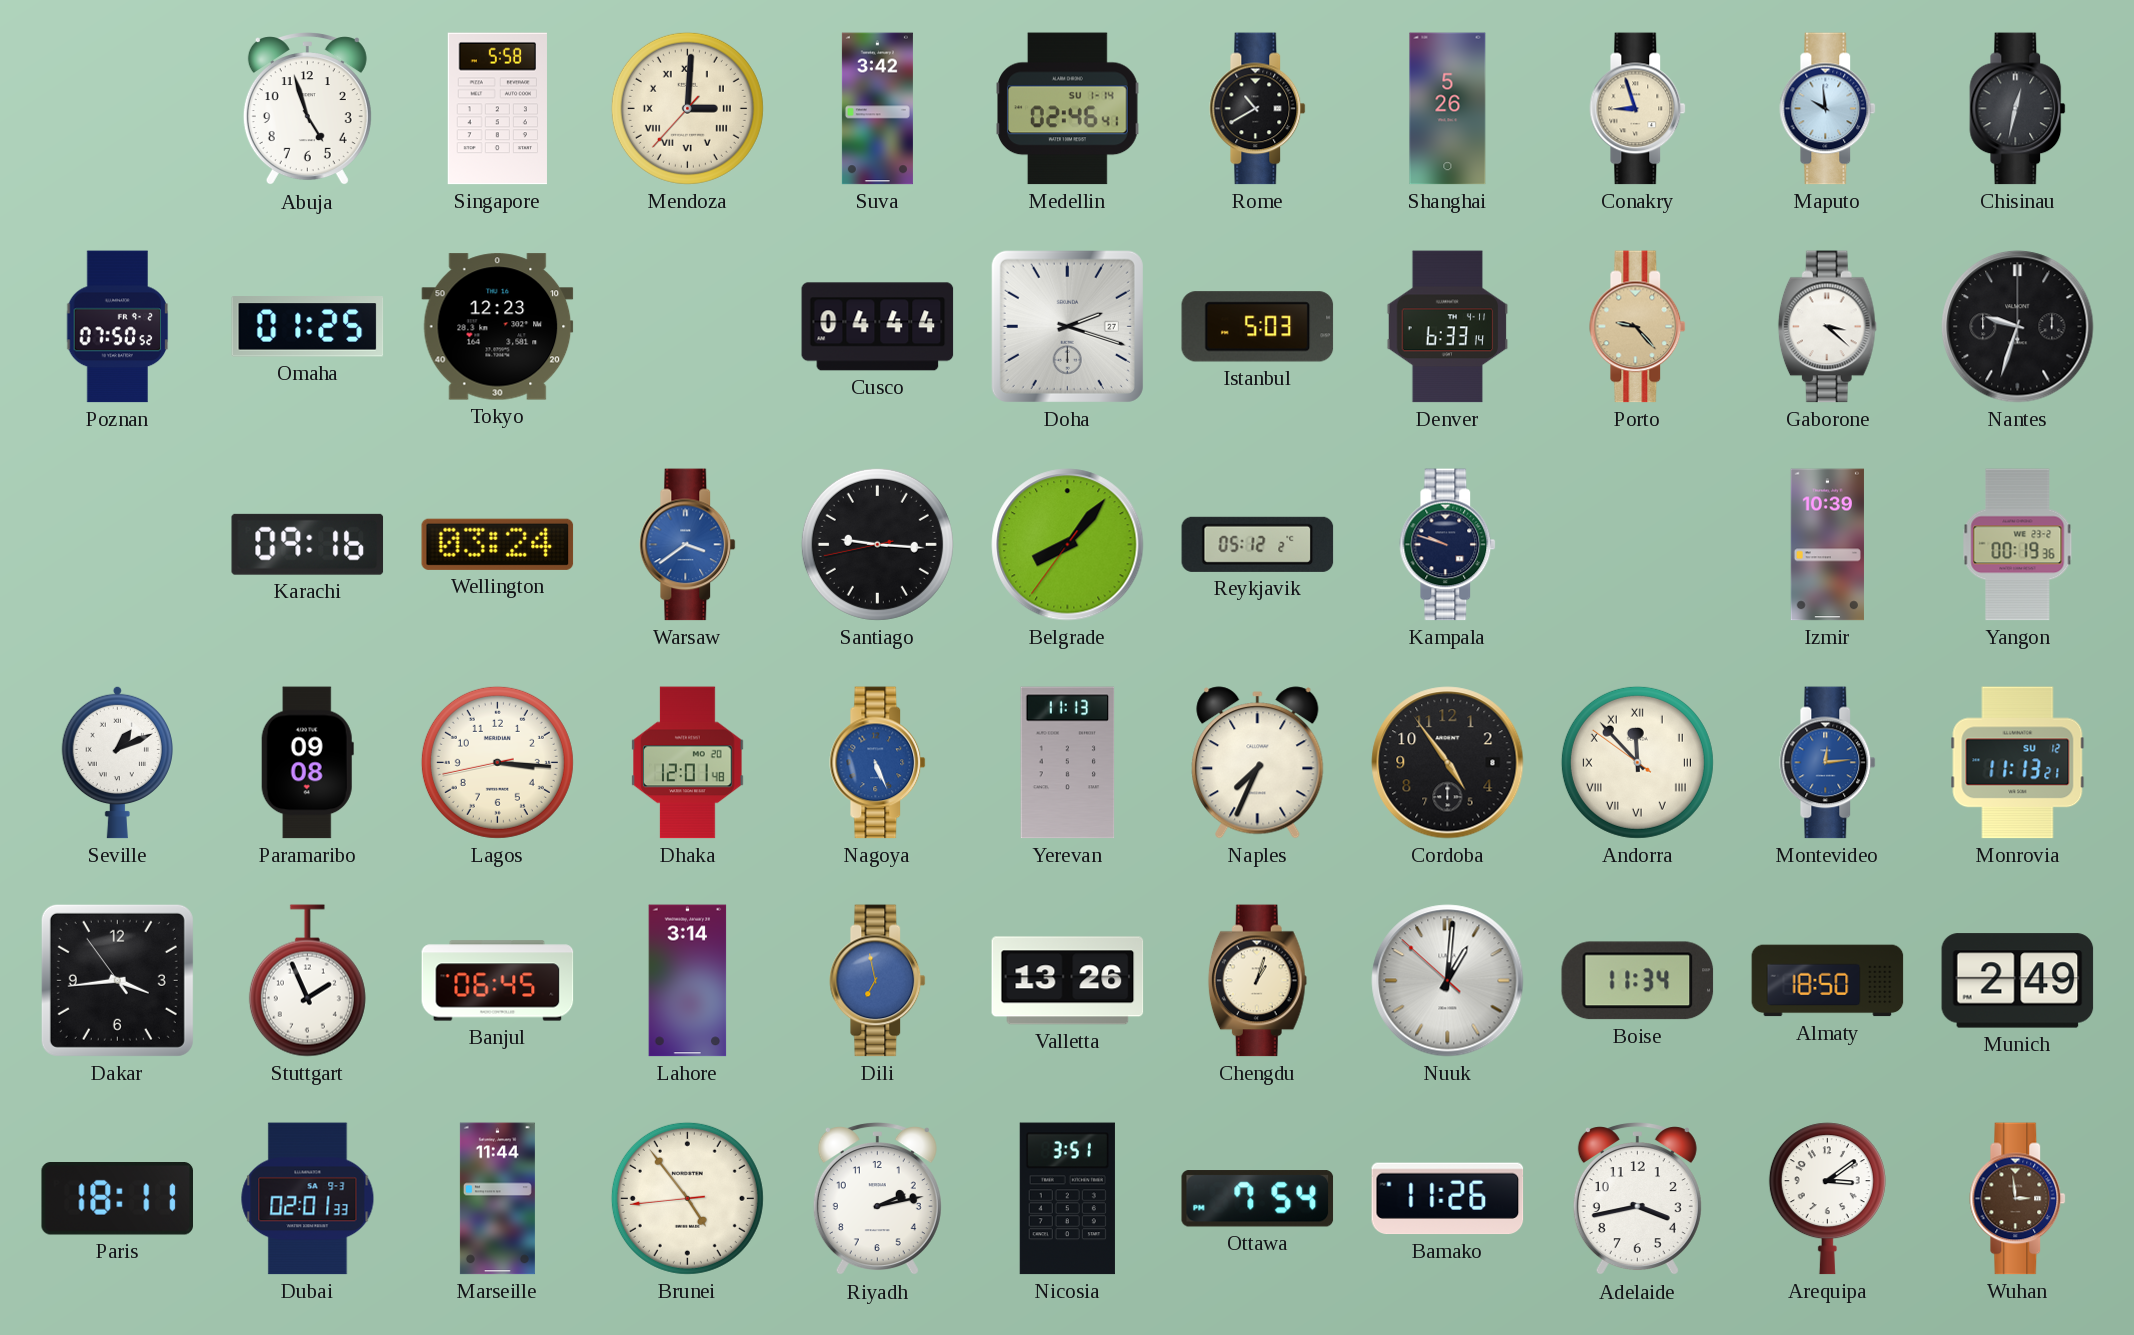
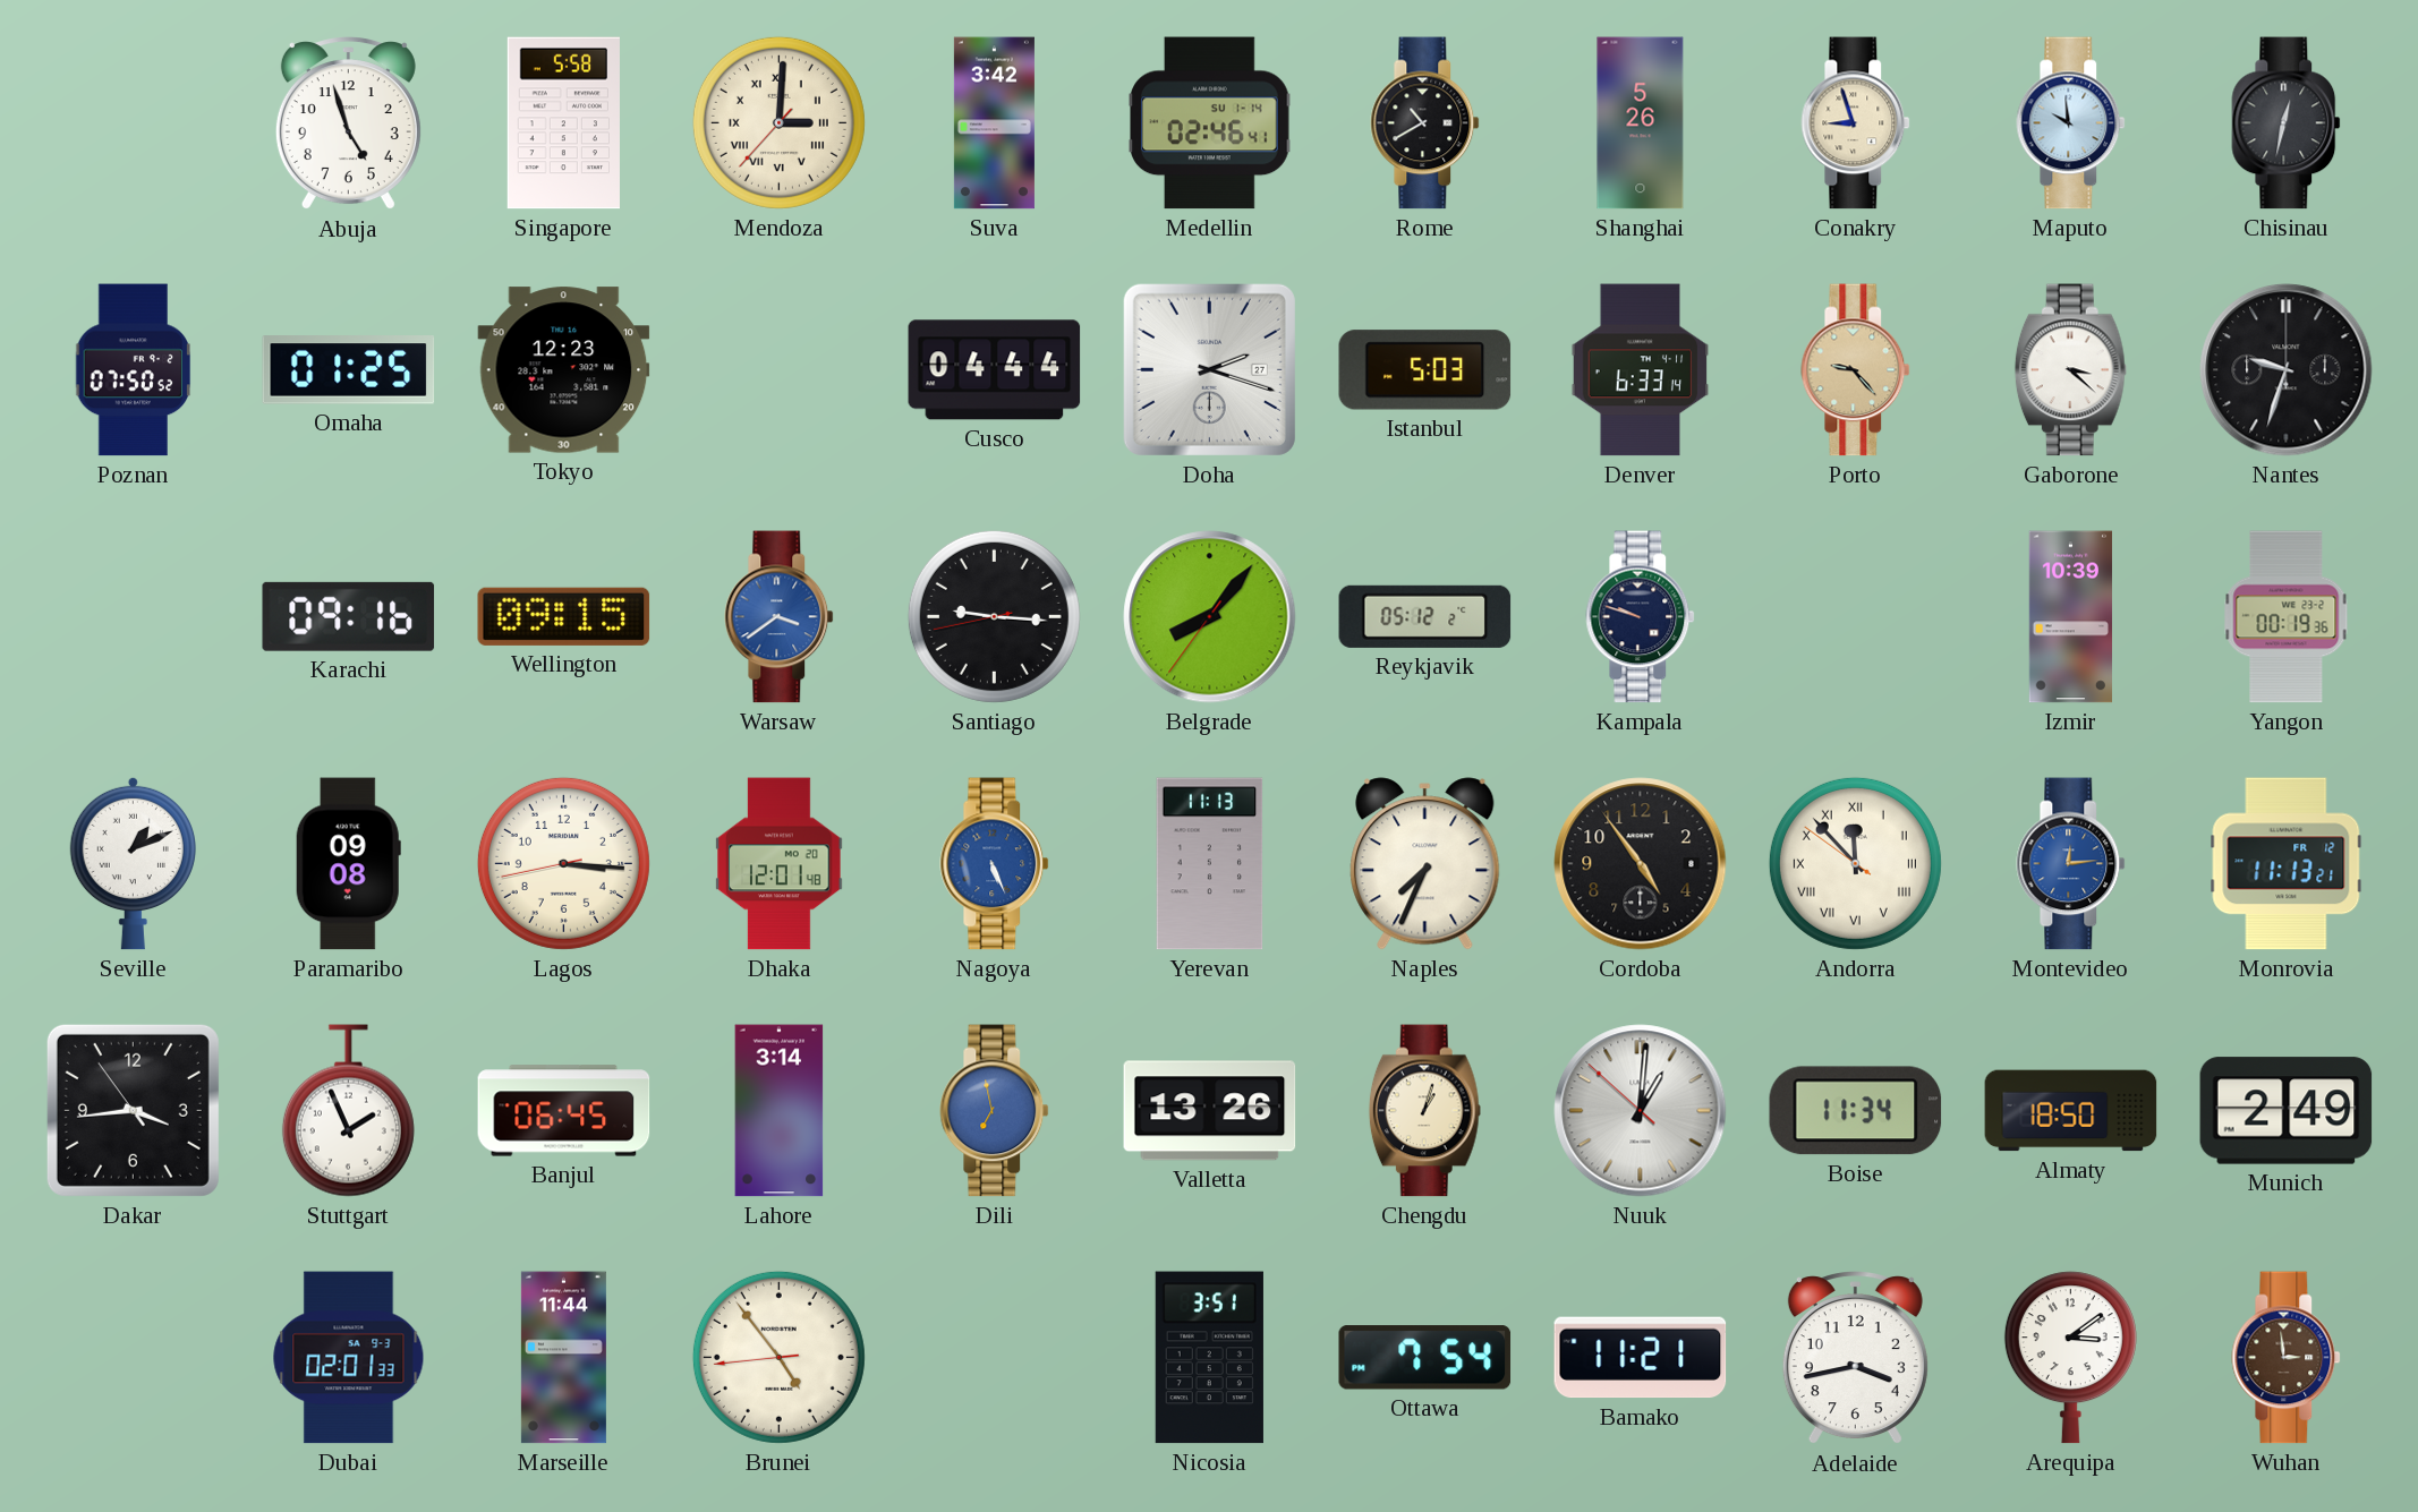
Wellington: 03:24 -> 09:15 (564, 616)
Monrovia date: SU 12 -> FR 12 (2287, 864)
Paris: 18:11 -> none (117, 1199)
Riyadh: 2:13 -> none (877, 1199)
Bamako: 11:26 -> 11:21 (1641, 1358)
